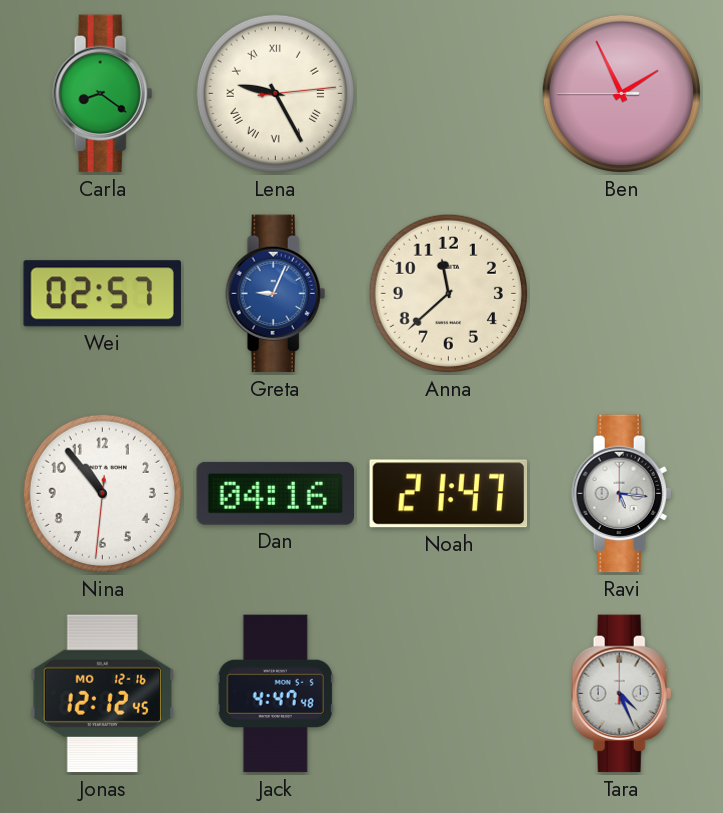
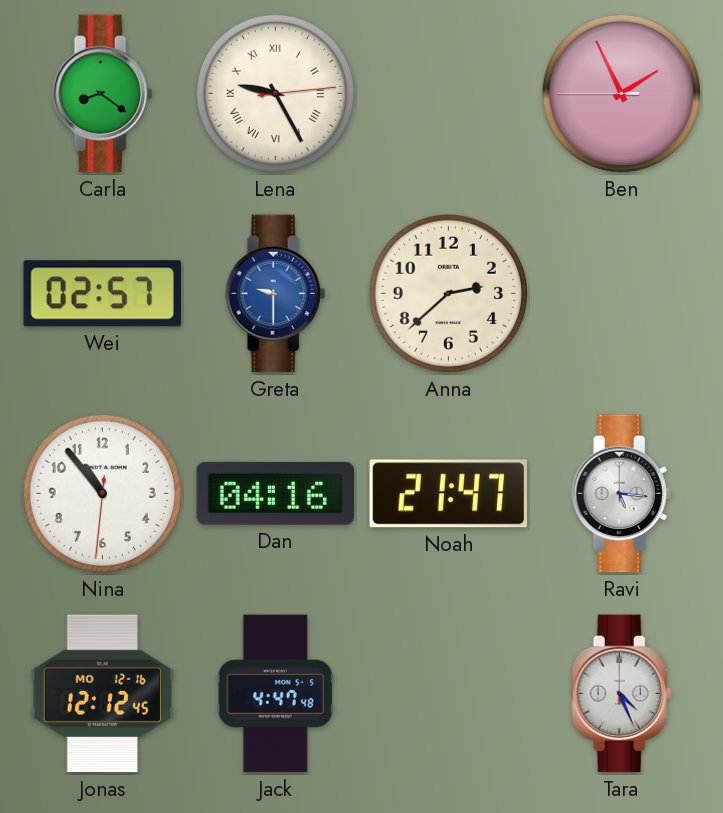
Greta: 9:04 -> 9:30 (276, 294)
Anna: 11:38 -> 2:38 (448, 293)
